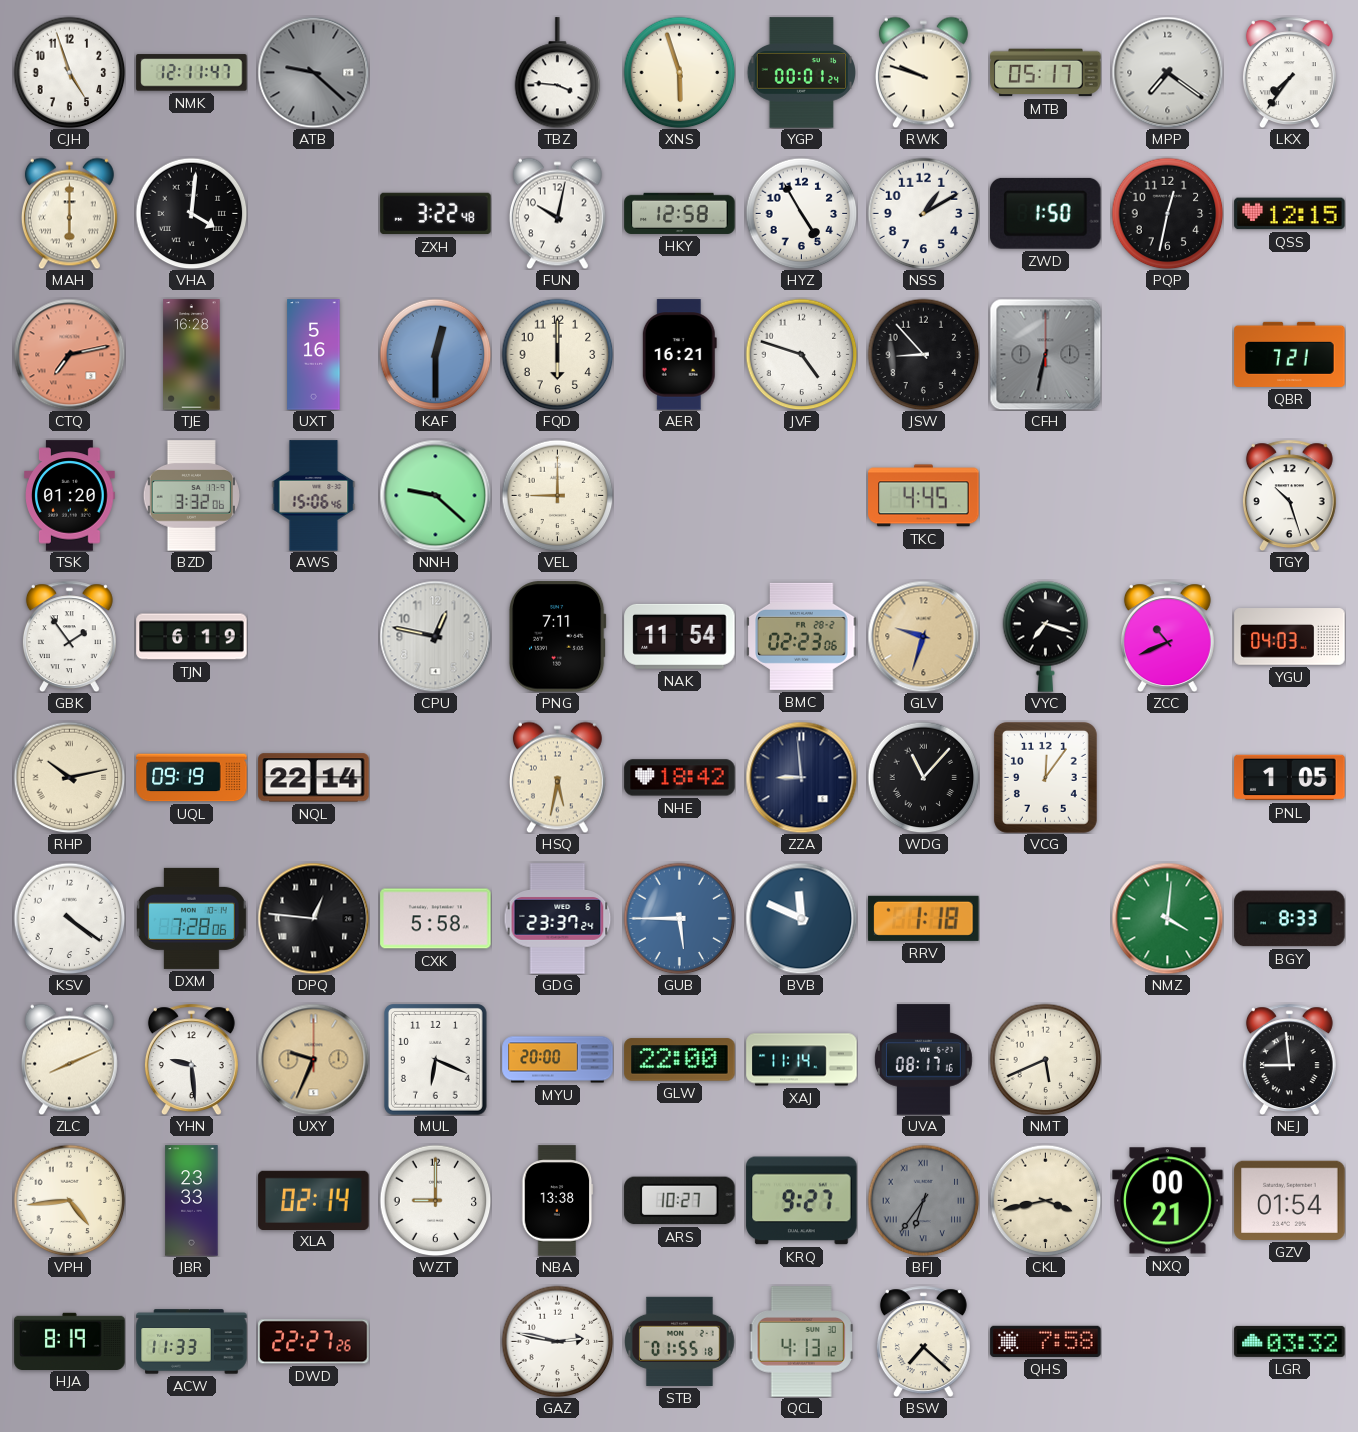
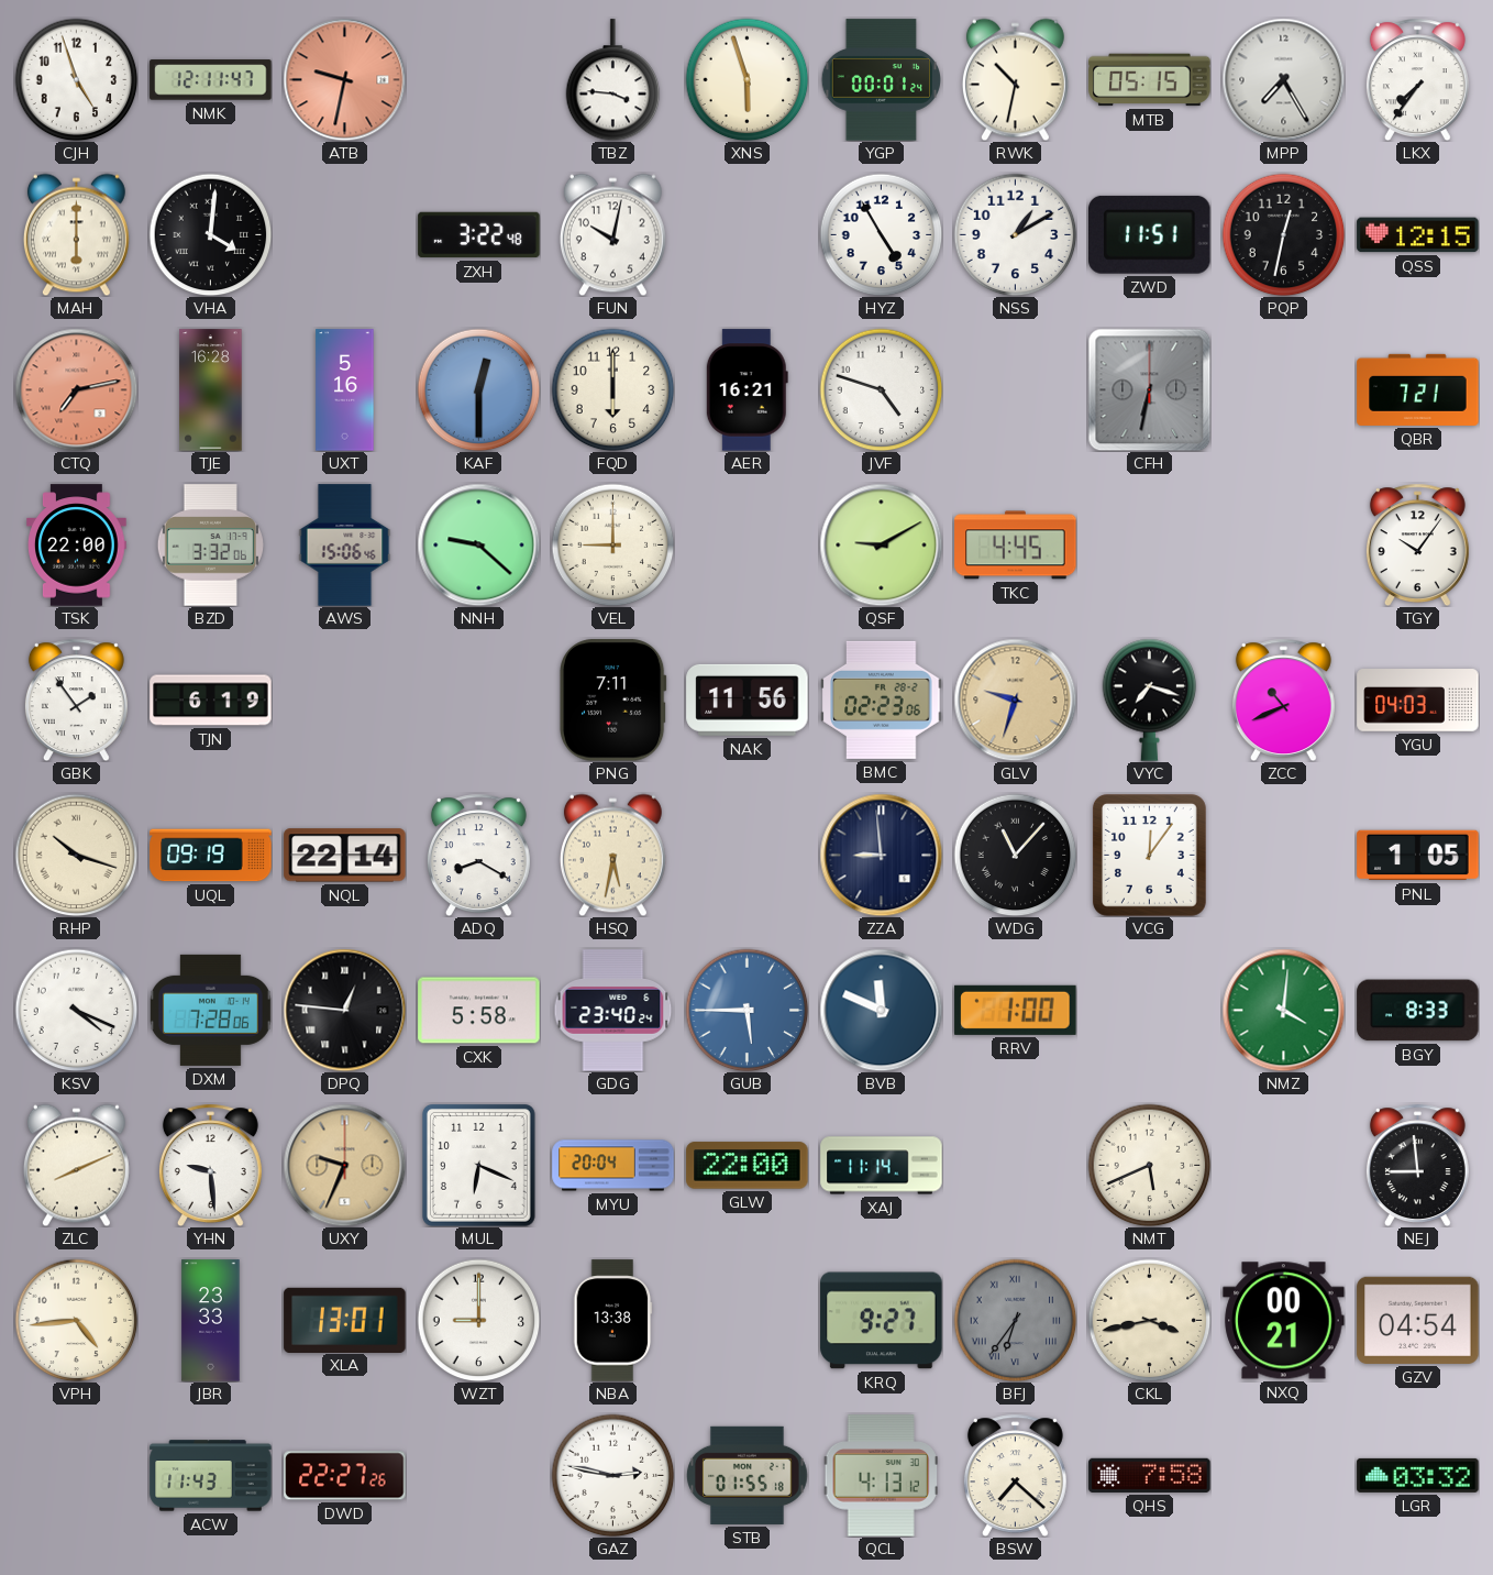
ATB: 9:22 -> 9:32 (344, 79)
ATB dial: grey -> salmon (344, 79)
RWK: 9:48 -> 10:32 (1015, 79)
MTB: 05:17 -> 05:15 (1150, 80)
MPP: 7:21 -> 7:25 (1283, 79)
HKY: 12:58 -> none (680, 213)
ZWD: 1:50 -> 11:51 (1150, 234)
JSW: 8:53 -> none (923, 354)
TSK: 01:20 -> 22:00 (77, 546)
QSF: none -> 9:10 (881, 544)
TGY: 10:27 -> 10:06 (1417, 544)
CPU: 12:47 -> none (435, 636)
NAK: 11:54 -> 11:56 (748, 700)
RHP: 10:13 -> 10:18 (76, 855)
ADQ: none -> 8:20 (478, 855)
NHE: 18:42 -> none (680, 778)
KSV: 4:21 -> 4:19 (76, 1010)
GDG: 23:37 -> 23:40 (613, 1011)
RRV: 1:18 -> 1:00 (1016, 1010)
MYU: 20:00 -> 20:04 (613, 1166)
UVA: 08:17 -> none (923, 1060)
XLA: 02:14 -> 13:01 (345, 1320)
ARS: 10:27 -> none (680, 1201)
GZV: 01:54 -> 04:54 (1418, 1320)
HJA: 8:19 -> none (70, 1341)
ACW: 11:33 -> 11:43 (211, 1476)
